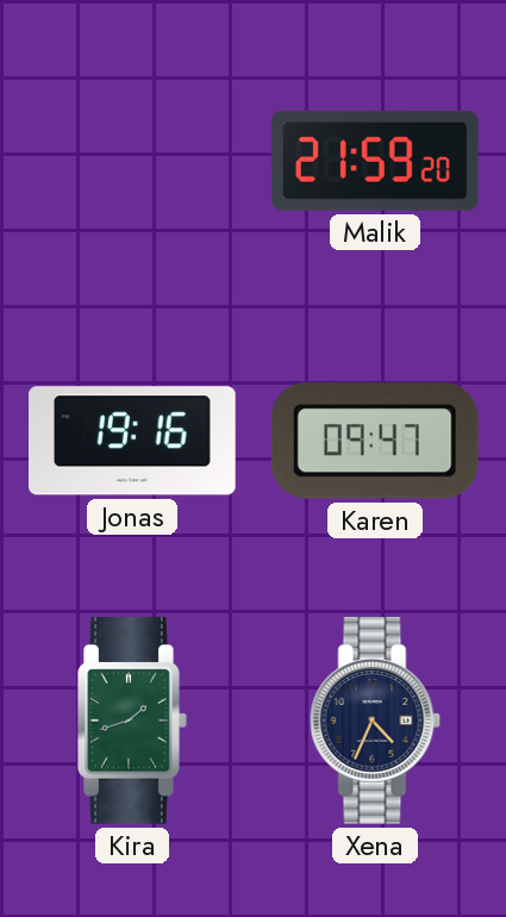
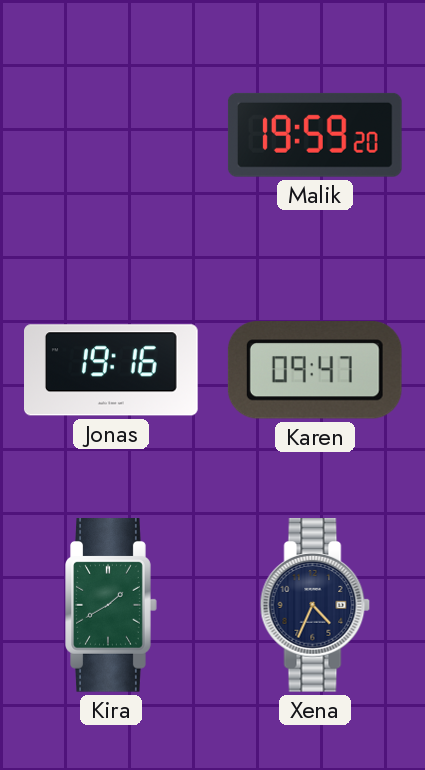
Malik: 21:59 -> 19:59 (315, 135)
Kira: 1:42 -> 1:40 (111, 606)
